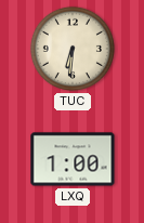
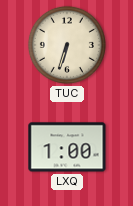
TUC: 6:31 -> 6:33 (67, 45)
